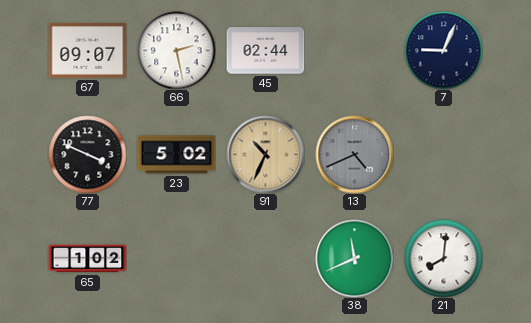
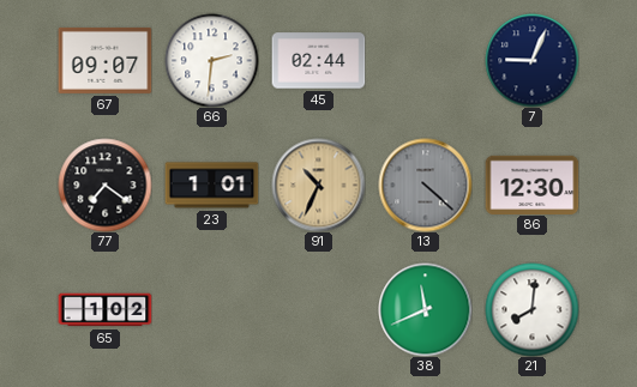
66: 2:28 -> 2:31 (211, 60)
77: 3:49 -> 7:21 (104, 185)
23: 5:02 -> 1:01 (211, 186)
13: 4:41 -> 4:22 (425, 185)
86: none -> 12:30 (531, 185)
